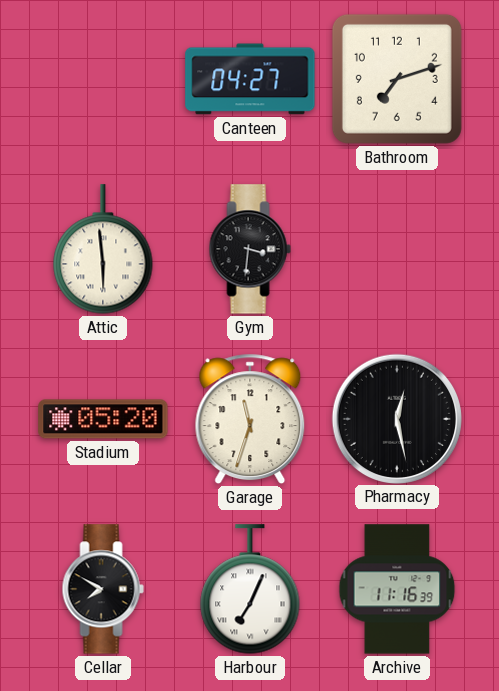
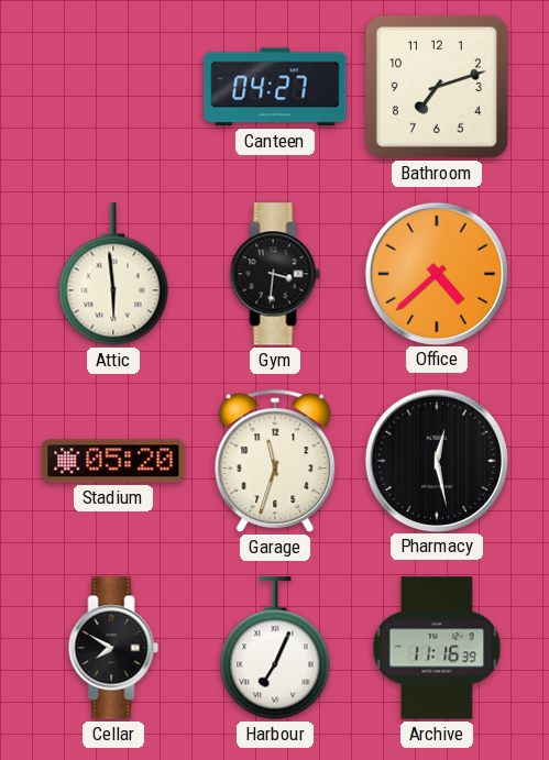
Office: none -> 4:38 (436, 273)
